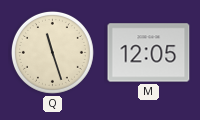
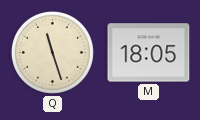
M: 12:05 -> 18:05 (149, 53)
